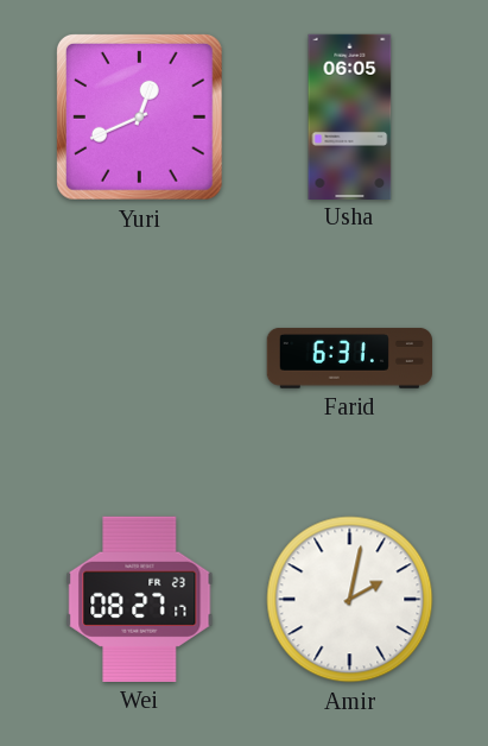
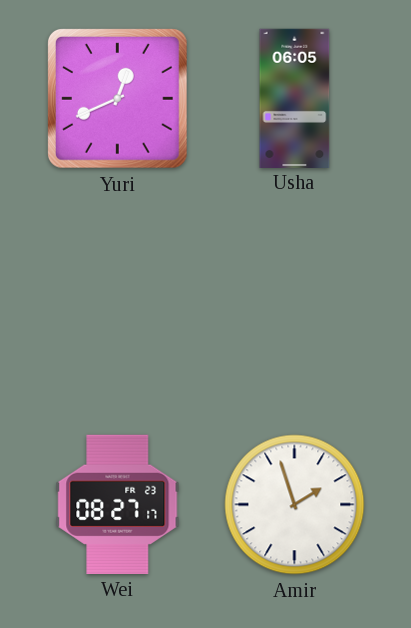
Farid: 6:31 -> none (349, 358)
Amir: 2:02 -> 1:57 (295, 505)
